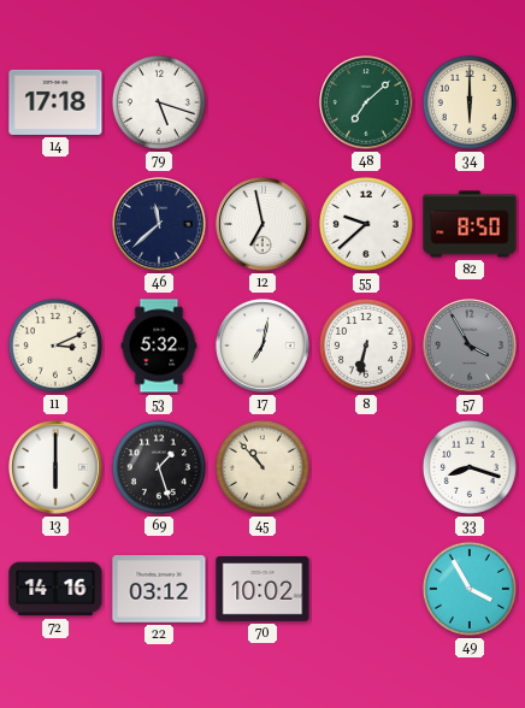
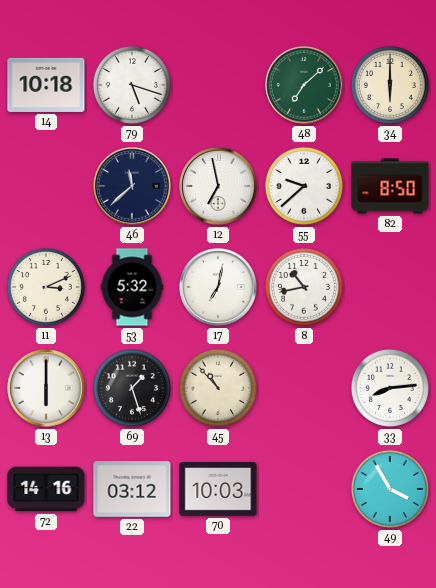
14: 17:18 -> 10:18 (46, 85)
8: 6:32 -> 10:43 (304, 287)
57: 3:55 -> none (470, 346)
33: 8:18 -> 8:14 (390, 388)
70: 10:02 -> 10:03 (218, 489)
